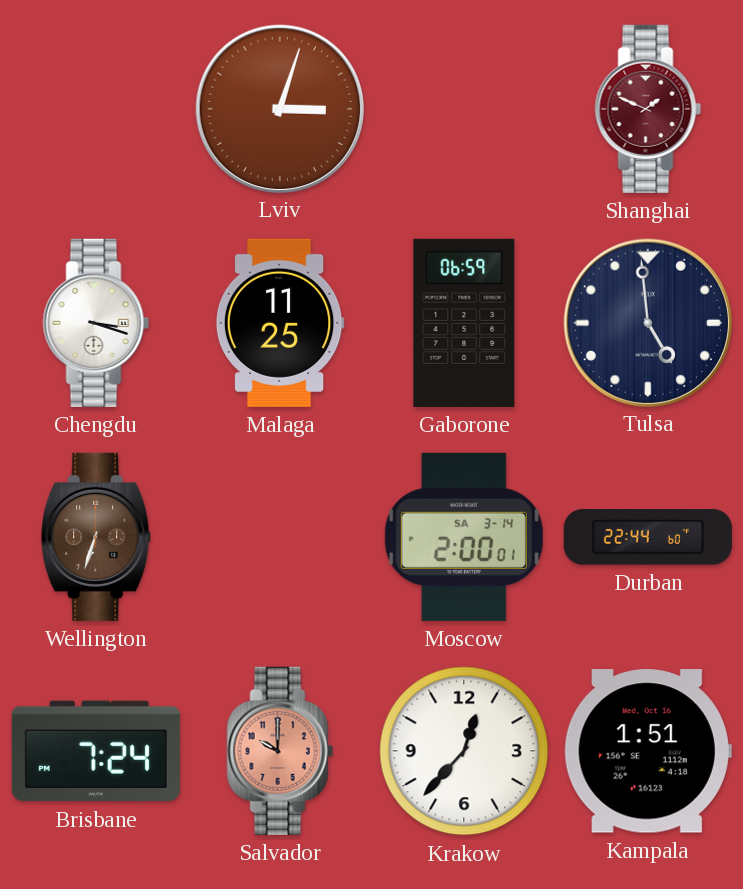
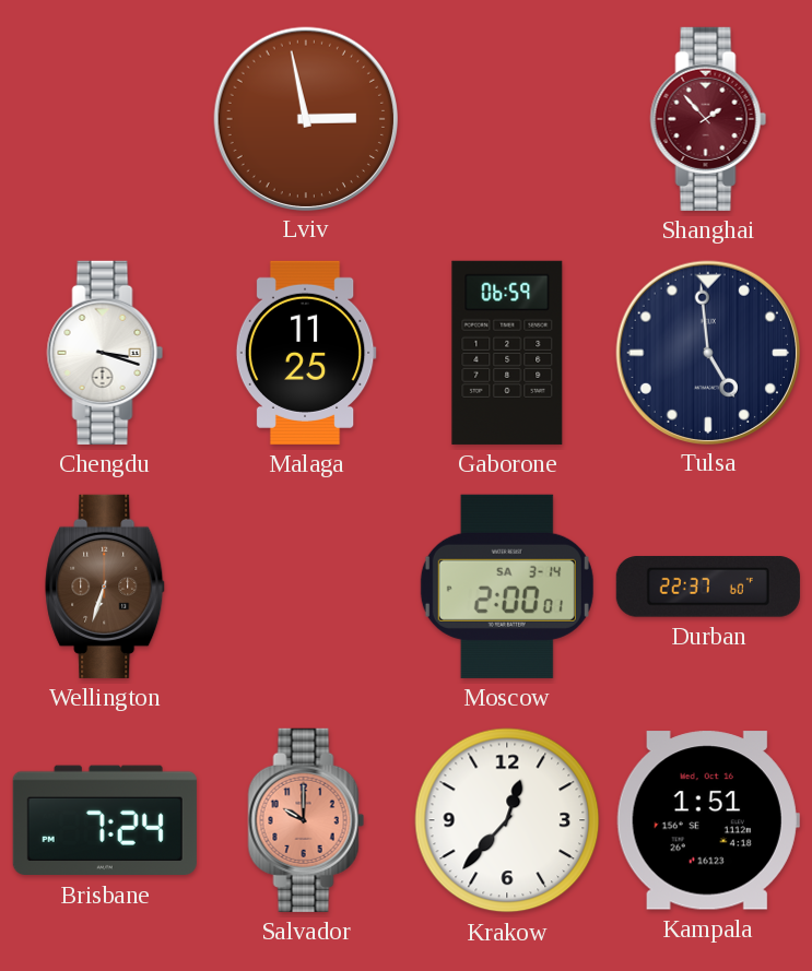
Lviv: 3:03 -> 2:58 (305, 118)
Shanghai: 1:49 -> 1:53 (708, 119)
Durban: 22:44 -> 22:37 (708, 587)
